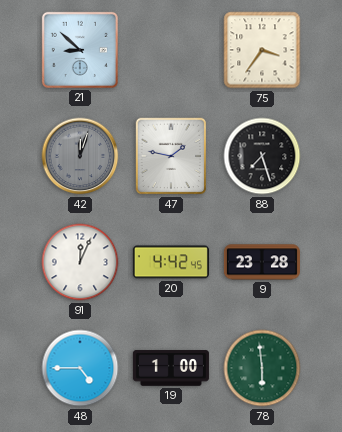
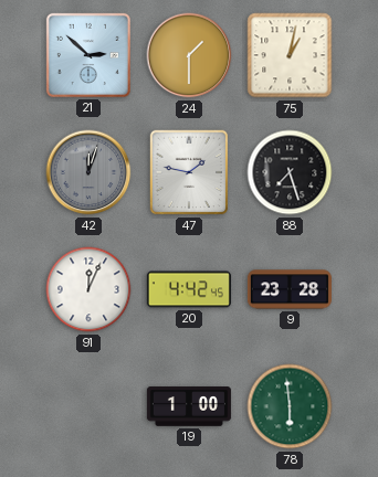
21: 8:52 -> 2:52 (88, 55)
24: none -> 1:30 (189, 55)
75: 3:36 -> 1:02 (290, 55)
48: 4:45 -> none (80, 368)
